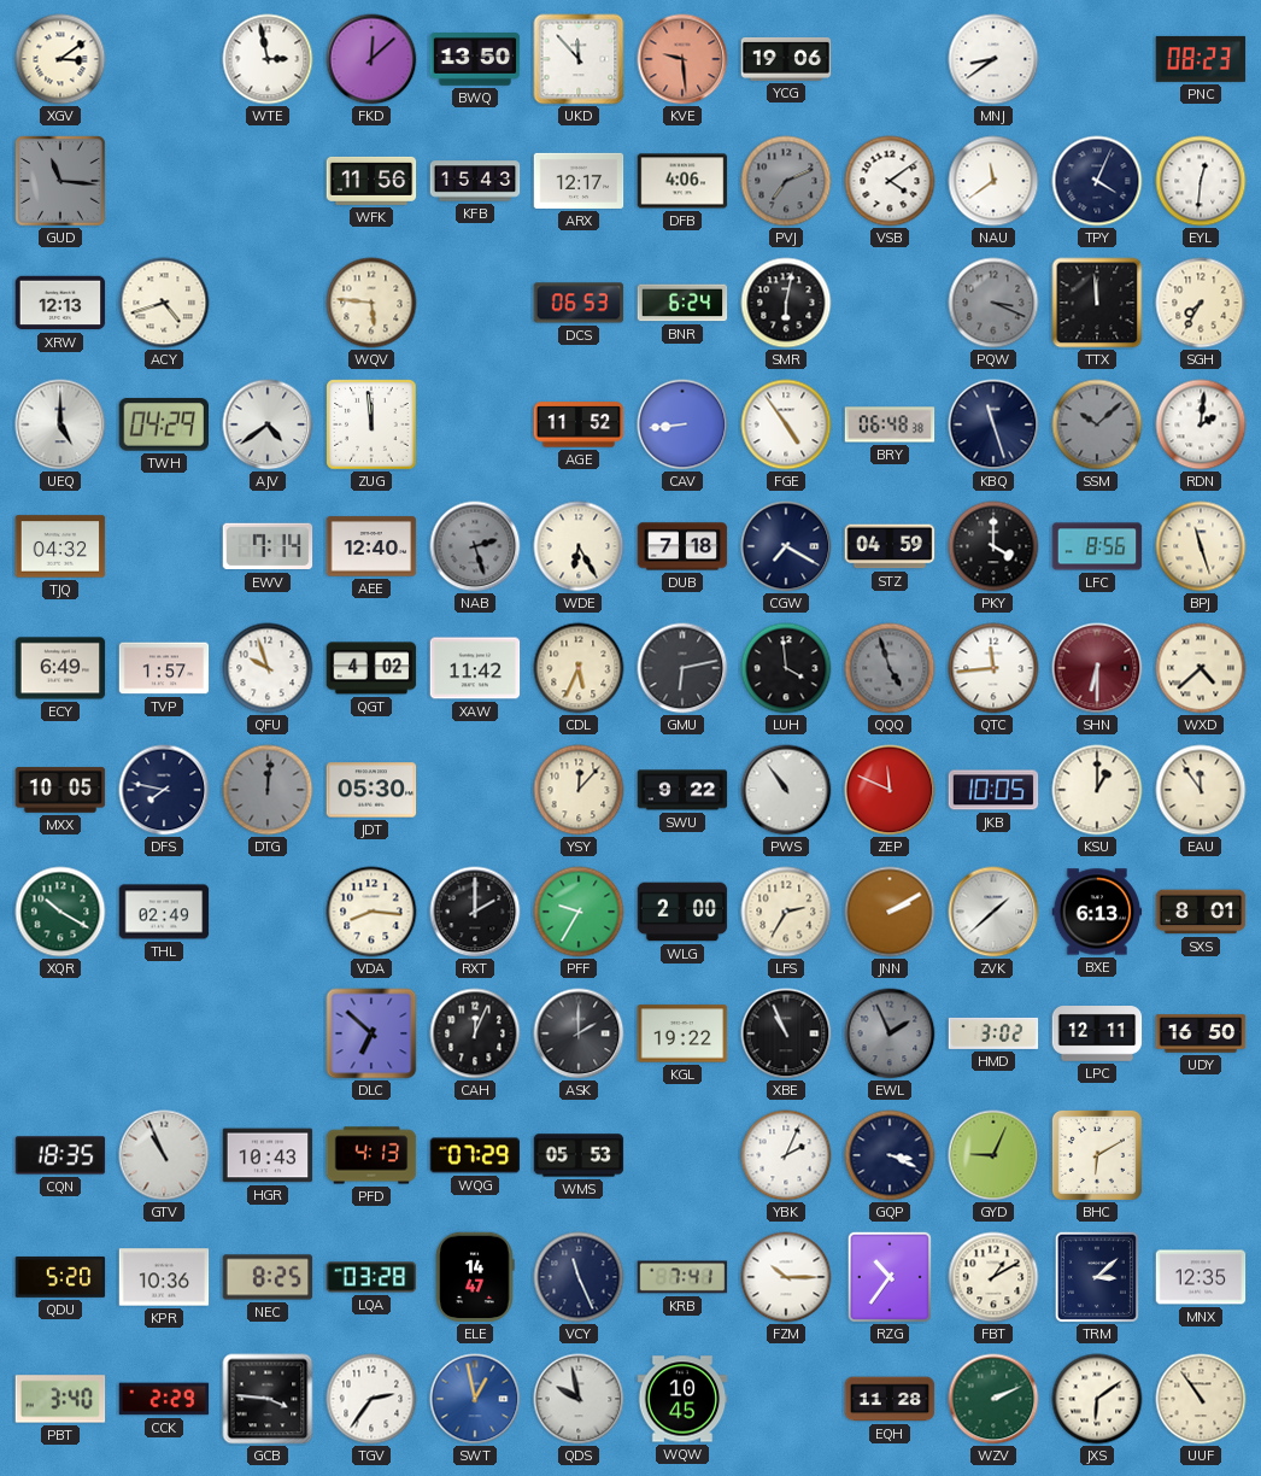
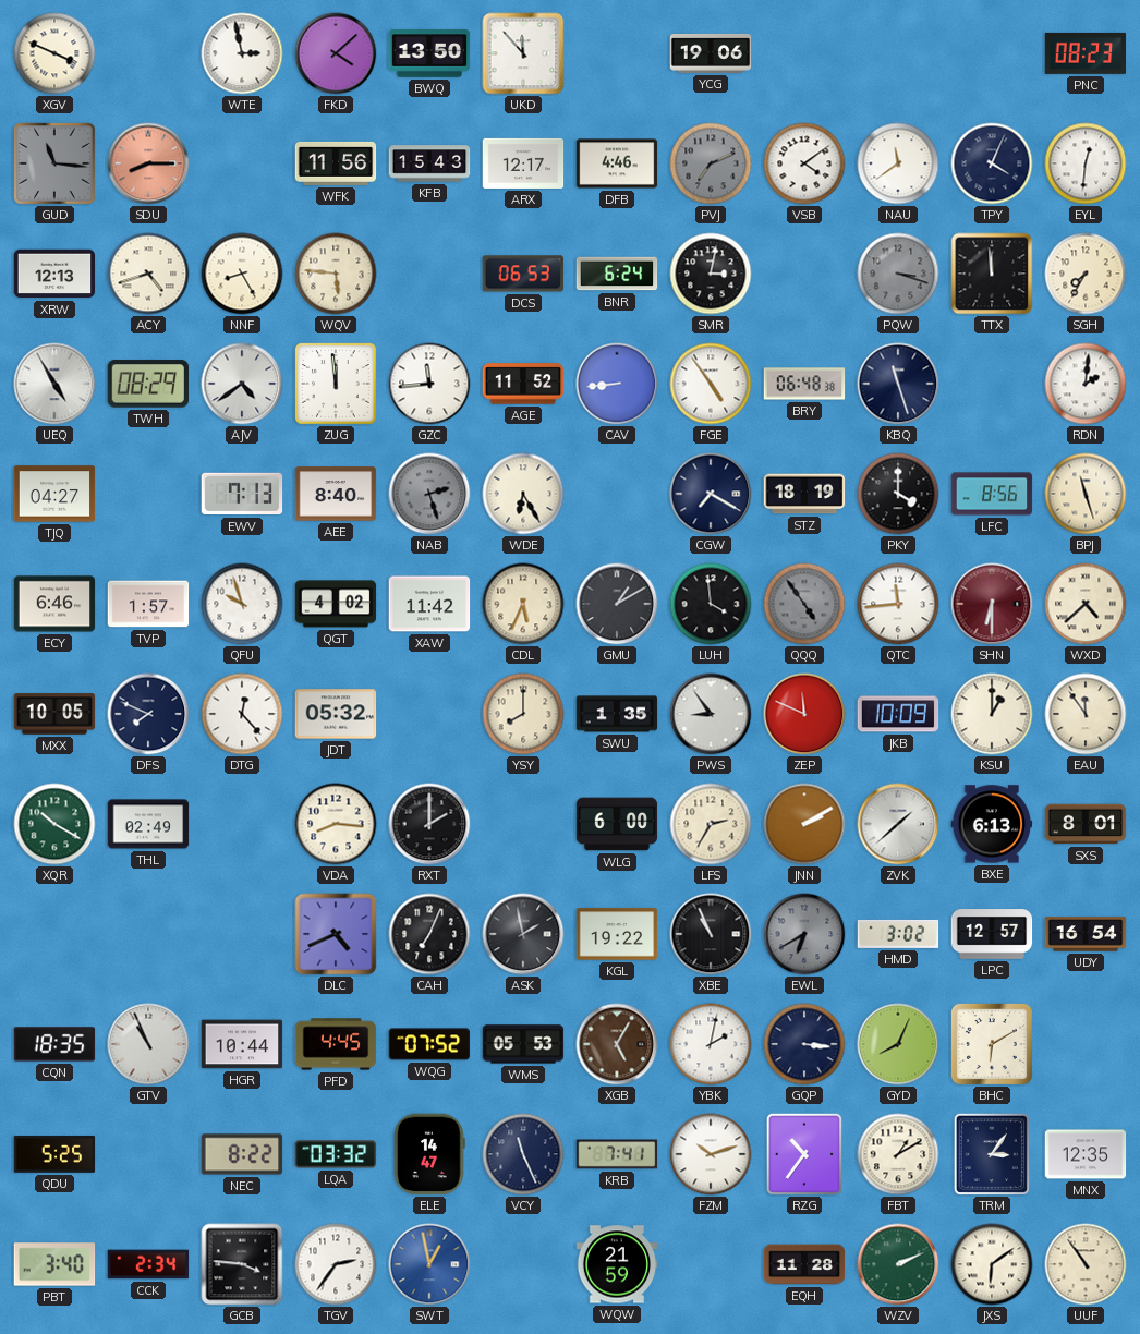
XGV: 3:09 -> 3:49 (54, 53)
FKD: 12:08 -> 4:08 (336, 53)
KVE: 9:29 -> none (682, 59)
MNJ: 8:39 -> none (993, 59)
SDU: none -> 8:15 (148, 163)
DFB: 4:06 -> 4:46 (617, 163)
NNF: none -> 8:25 (242, 274)
SMR: 6:02 -> 3:02 (711, 274)
PQW: 3:19 -> 3:18 (898, 274)
UEQ: 5:00 -> 4:55 (54, 384)
TWH: 04:29 -> 08:29 (147, 384)
GZC: none -> 11:44 (429, 384)
SSM: 10:08 -> none (1097, 424)
TJQ: 04:32 -> 04:27 (54, 494)
EWV: 7:14 -> 7:13 (242, 494)
AEE: 12:40 -> 8:40 (336, 494)
DUB: 7:18 -> none (682, 546)
STZ: 04:59 -> 18:19 (804, 494)
ECY: 6:49 -> 6:46 (54, 604)
GMU: 6:13 -> 1:10 (617, 604)
QQQ: 4:57 -> 4:54 (804, 604)
DFS: 7:47 -> 7:49 (148, 714)
DTG: 12:01 -> 12:23 (242, 714)
DTG dial: grey -> white (242, 714)
JDT: 05:30 -> 05:32 (336, 714)
YSY: 12:07 -> 8:00 (523, 714)
SWU: 9:22 -> 1:35 (617, 714)
PWS: 10:54 -> 8:54 (711, 714)
JKB: 10:05 -> 10:09 (898, 714)
PFF: 9:35 -> none (579, 912)
WLG: 2:00 -> 6:00 (617, 824)
DLC: 6:52 -> 4:41 (336, 934)
CAH: 12:04 -> 7:04 (429, 934)
ASK: 2:00 -> 1:58 (523, 934)
EWL: 1:56 -> 6:40 (804, 934)
LPC: 12:11 -> 12:57 (992, 935)
UDY: 16:50 -> 16:54 (1086, 934)
HGR: 10:43 -> 10:44 (242, 1044)
PFD: 4:13 -> 4:45 (336, 1044)
WQG: 07:29 -> 07:52 (429, 1044)
XGB: none -> 5:05 (617, 1044)
YBK: 2:04 -> 2:02 (711, 1044)
GQP: 3:19 -> 3:16 (804, 1044)
GYD: 9:04 -> 8:04 (898, 1044)
QDU: 5:20 -> 5:25 (54, 1154)
KPR: 10:36 -> none (164, 1277)
NEC: 8:25 -> 8:22 (242, 1154)
LQA: 03:28 -> 03:32 (336, 1154)
FZM: 10:15 -> 10:12 (711, 1154)
TRM: 3:08 -> 3:06 (992, 1154)
CCK: 2:29 -> 2:34 (148, 1264)
QDS: 9:58 -> none (579, 1399)
WQW: 10:45 -> 21:59 (617, 1264)
